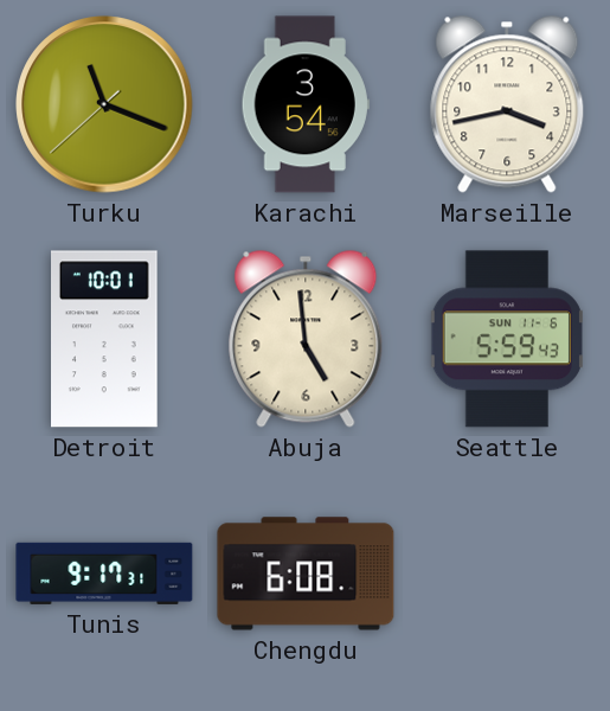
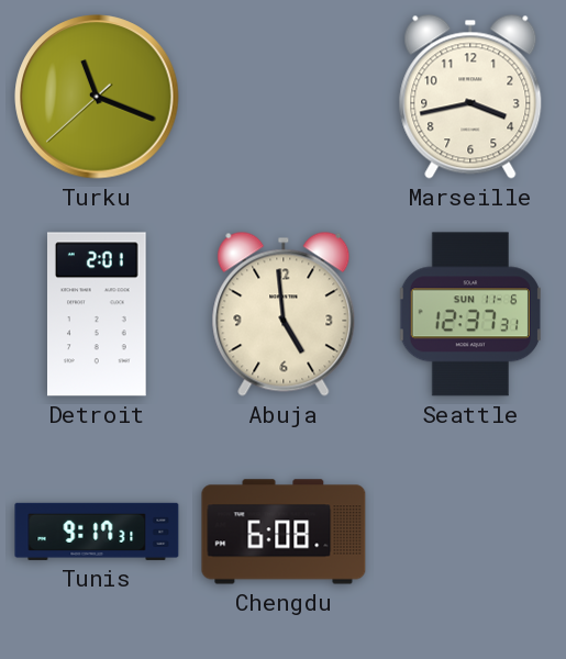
Karachi: 3:54 -> none (306, 104)
Detroit: 10:01 -> 2:01 (98, 314)
Seattle: 5:59 -> 12:37 (470, 314)
